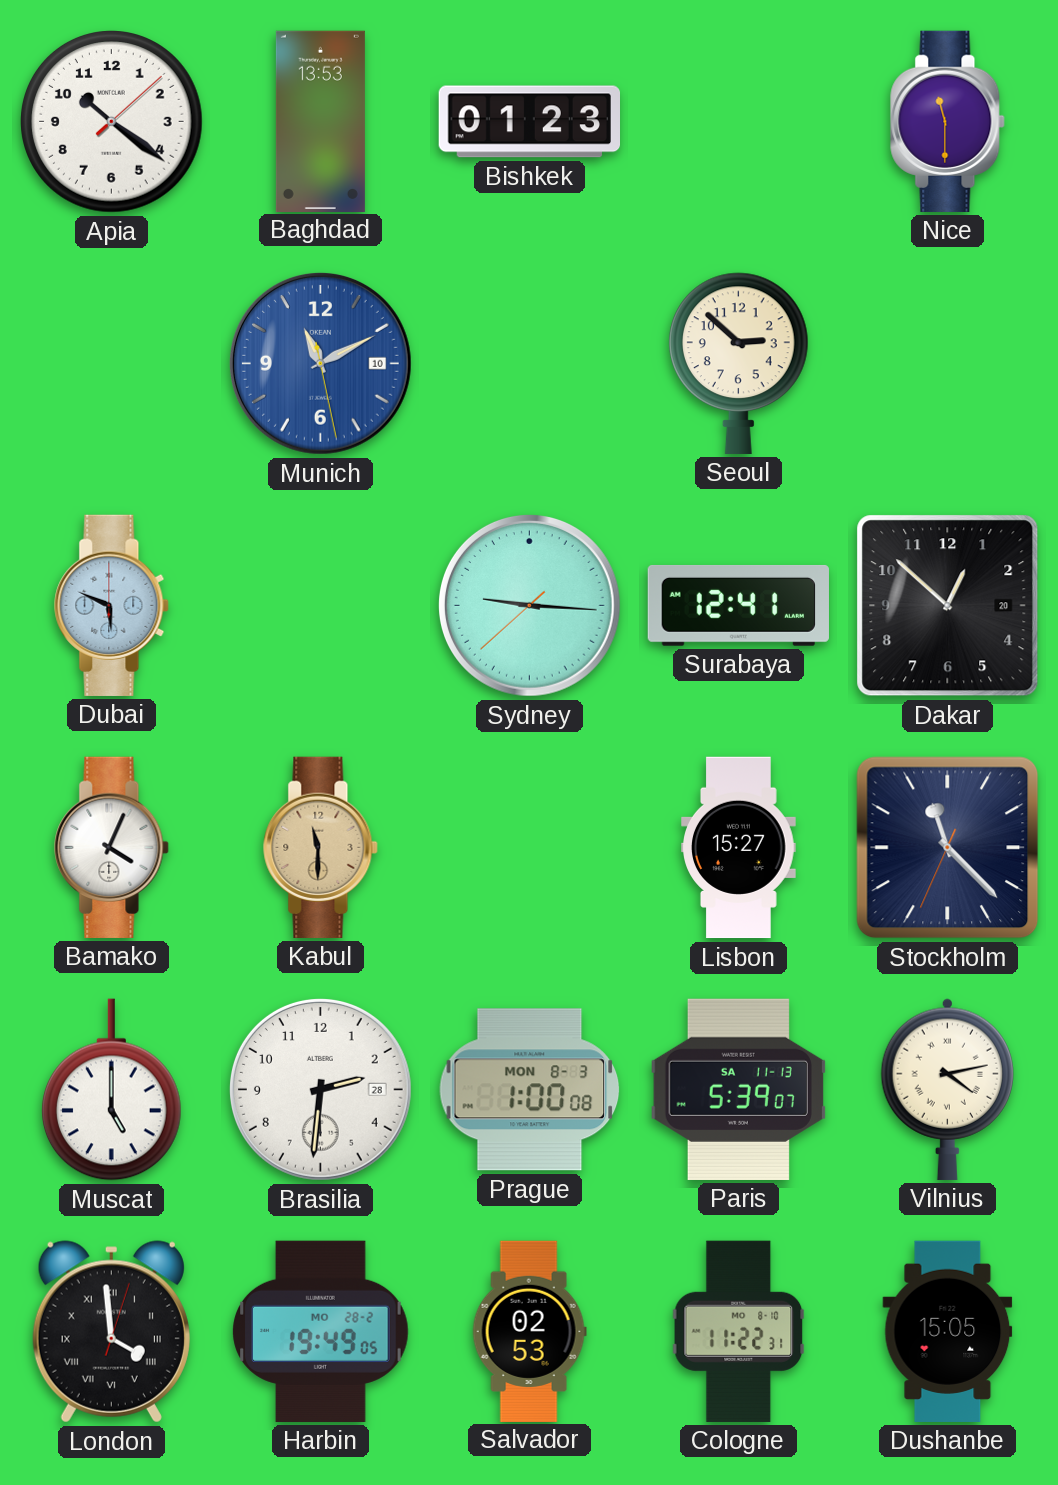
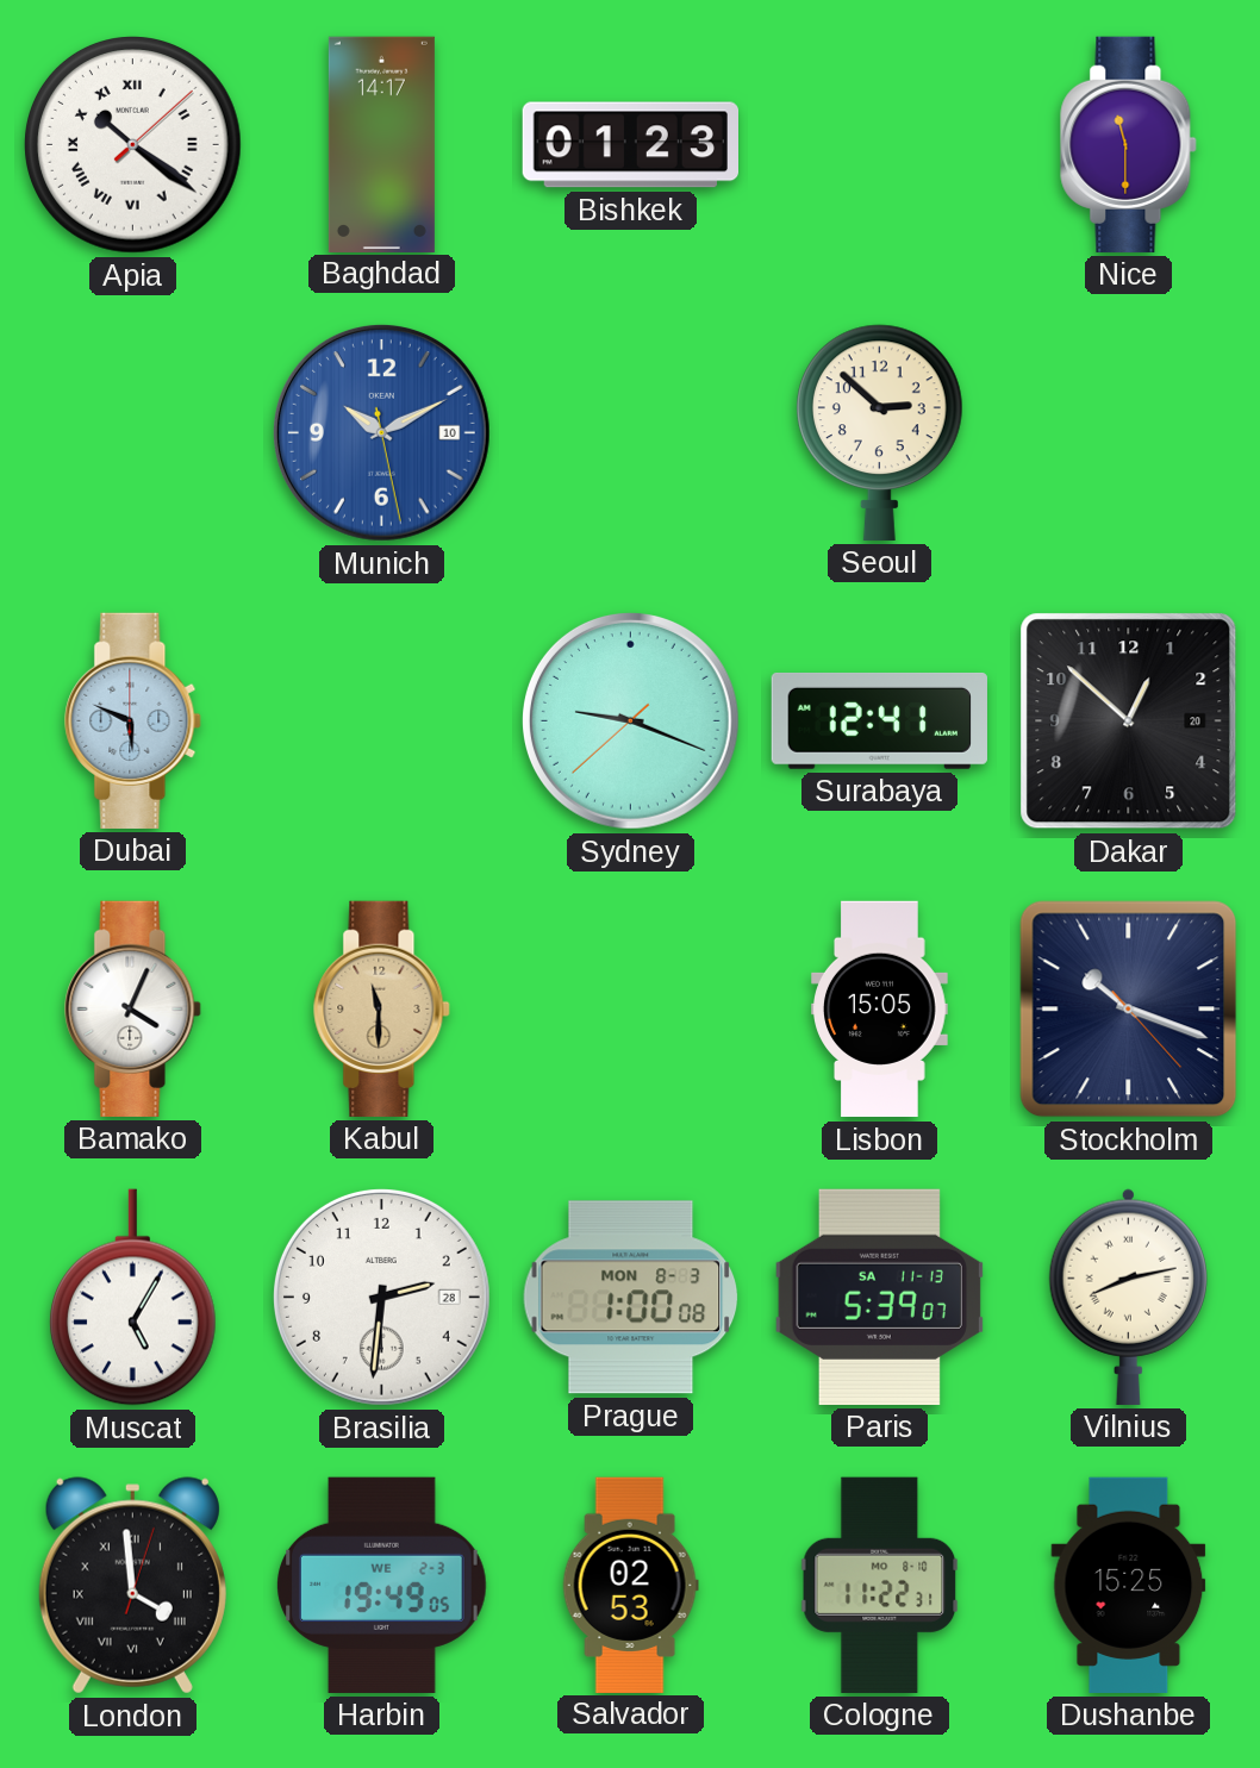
Apia numerals: Arabic -> Roman (133, 145)
Baghdad: 13:53 -> 14:17 (381, 144)
Munich: 11:10 -> 10:10 (381, 432)
Sydney: 9:15 -> 9:18 (630, 720)
Lisbon: 15:27 -> 15:05 (880, 1010)
Stockholm: 11:22 -> 10:18 (1129, 1010)
Muscat: 5:00 -> 5:05 (132, 1298)
Vilnius: 4:13 -> 8:13 (1128, 1297)
Harbin date: MO 28-2 -> WE 2-3 (382, 1585)
Dushanbe: 15:05 -> 15:25 (1129, 1585)
